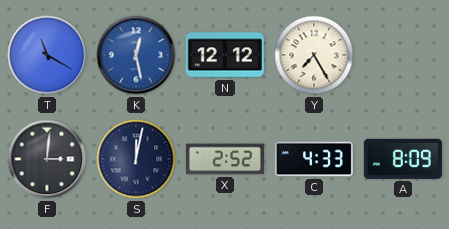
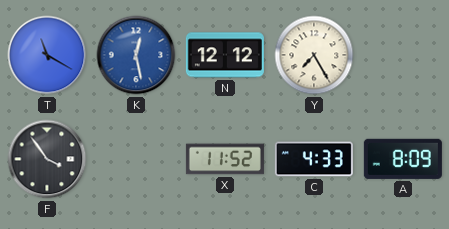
F: 3:01 -> 3:54 (47, 159)
S: 12:02 -> none (136, 159)
X: 2:52 -> 11:52 (225, 159)
